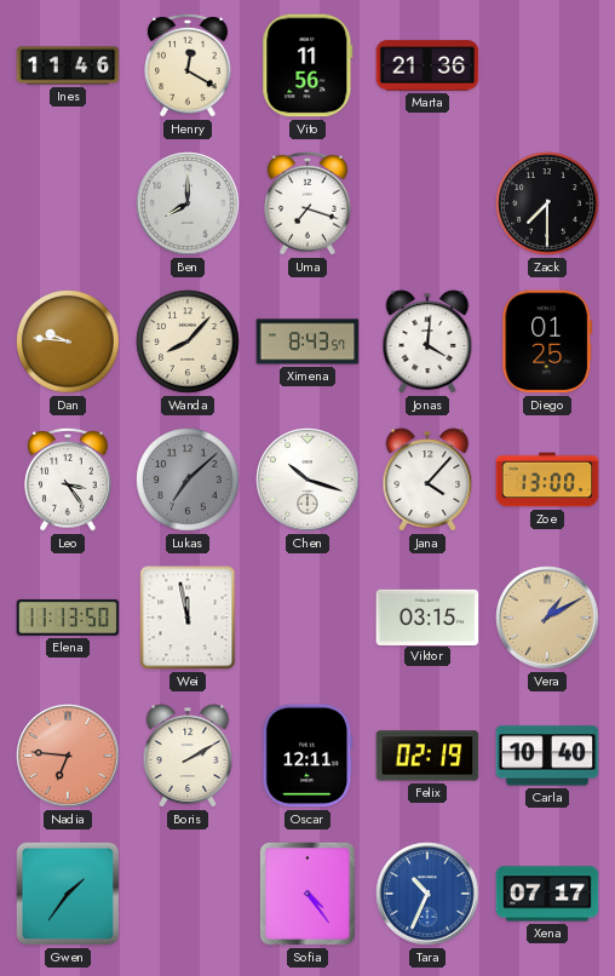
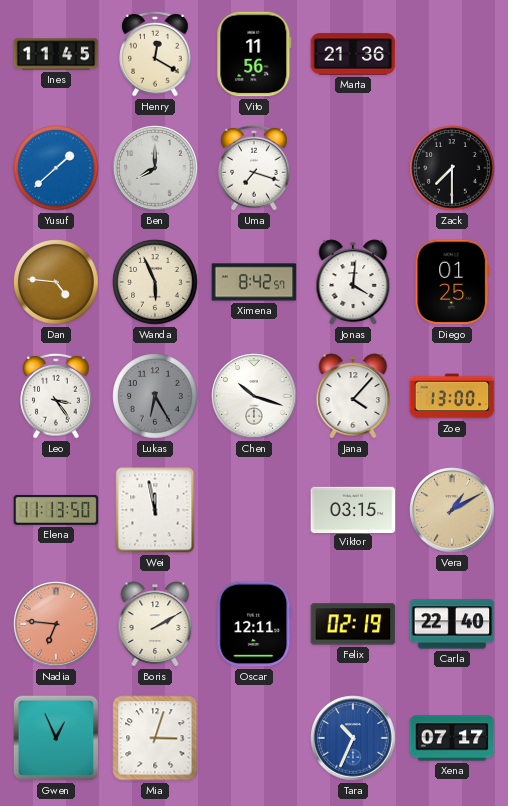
Ines: 11:46 -> 11:45 (56, 54)
Yusuf: none -> 1:38 (56, 168)
Dan: 9:46 -> 4:46 (56, 282)
Wanda: 8:07 -> 5:56 (155, 282)
Ximena: 8:43 -> 8:42 (254, 282)
Lukas: 7:08 -> 6:25 (155, 396)
Carla: 10:40 -> 22:40 (452, 624)
Gwen: 1:36 -> 12:56 (56, 738)
Mia: none -> 3:03 (155, 738)
Sofia: 4:24 -> none (307, 894)
